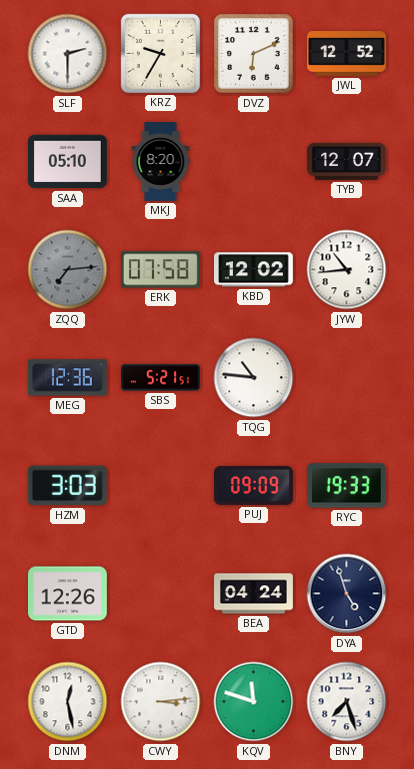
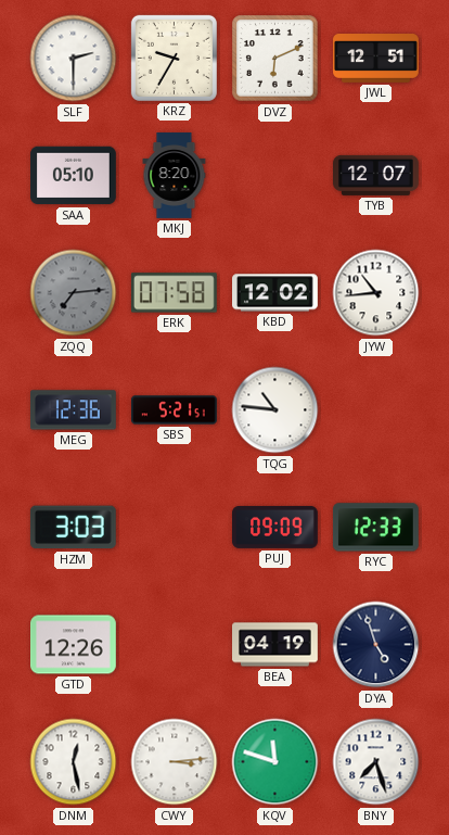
JWL: 12:52 -> 12:51 (376, 59)
RYC: 19:33 -> 12:33 (375, 528)
BEA: 04:24 -> 04:19 (275, 645)
